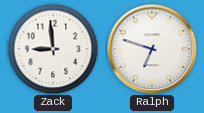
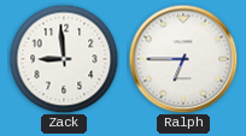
Ralph: 6:48 -> 6:45 (183, 59)
